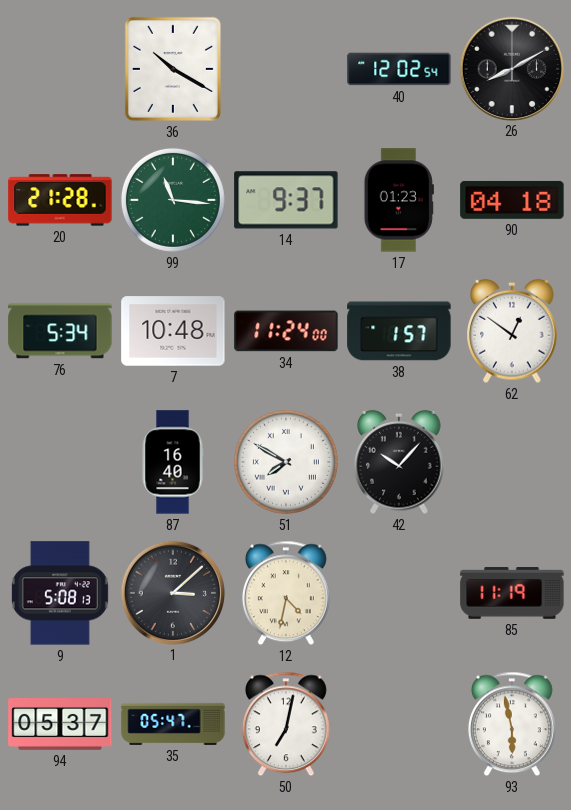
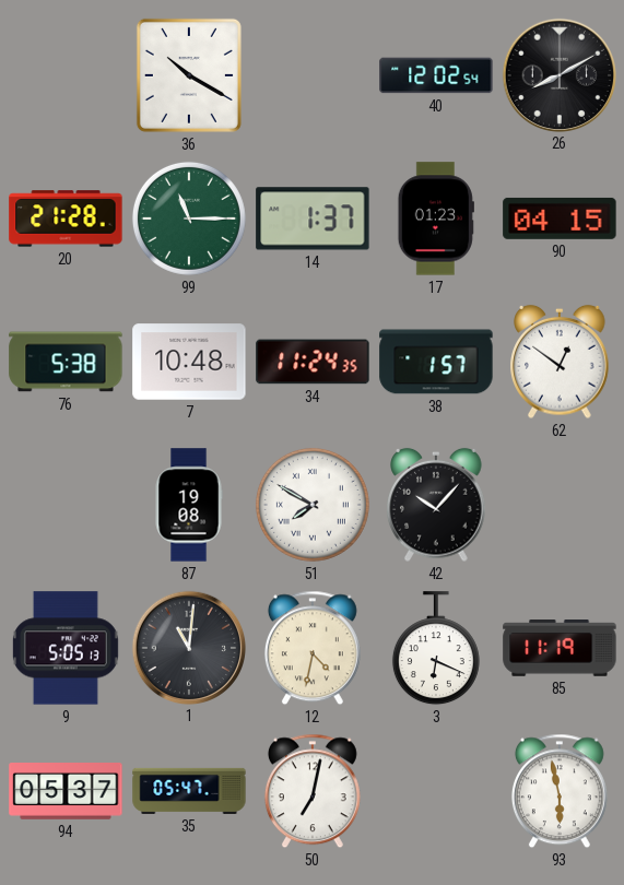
99: 11:16 -> 11:15 (189, 219)
14: 9:37 -> 1:37 (313, 219)
90: 04:18 -> 04:15 (560, 219)
76: 5:34 -> 5:38 (66, 362)
34: 11:24:00 -> 11:24:35 (313, 362)
87: 16:40 -> 19:08 (189, 505)
9: 5:08 -> 5:05 (66, 648)
1: 3:08 -> 11:01 (188, 647)
3: none -> 6:19 (436, 649)
